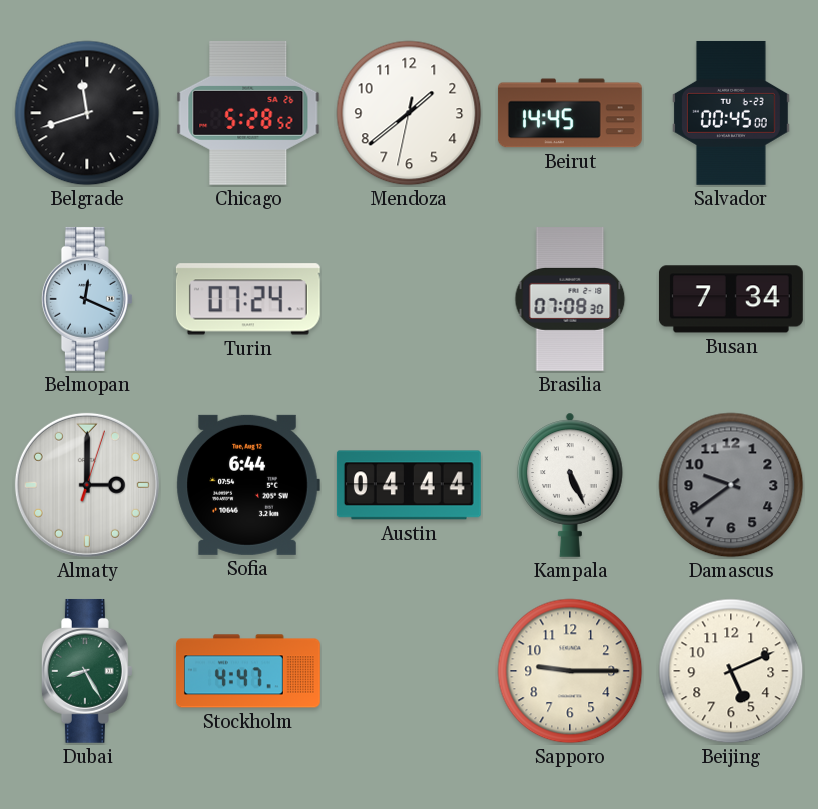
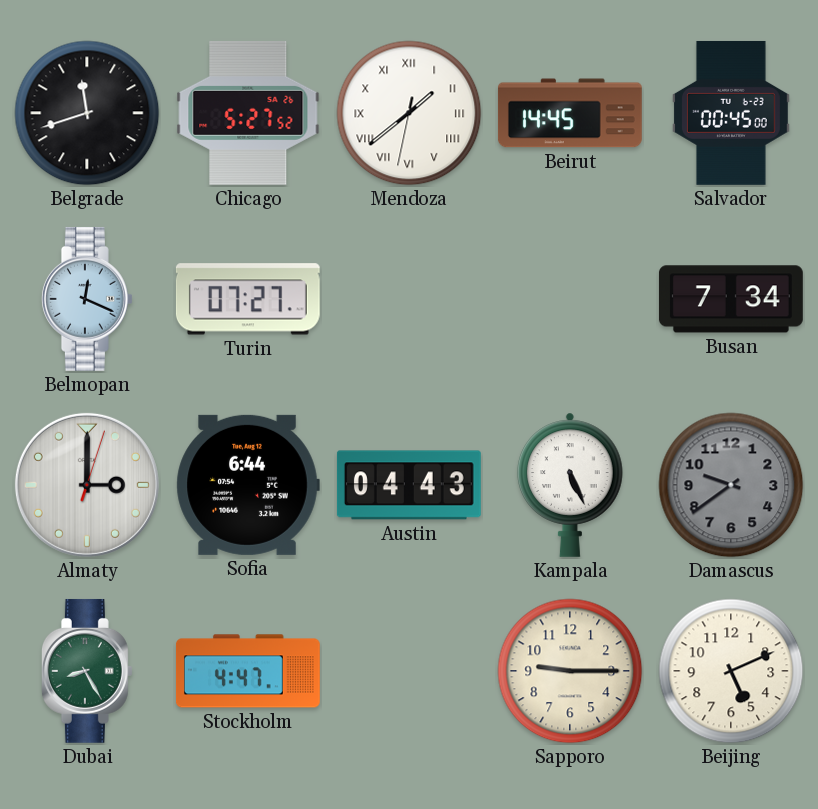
Chicago: 5:28 -> 5:27 (248, 113)
Mendoza numerals: Arabic -> Roman (409, 113)
Turin: 07:24 -> 07:27 (248, 299)
Brasilia: 07:08 -> none (570, 300)
Austin: 04:44 -> 04:43 (409, 485)
